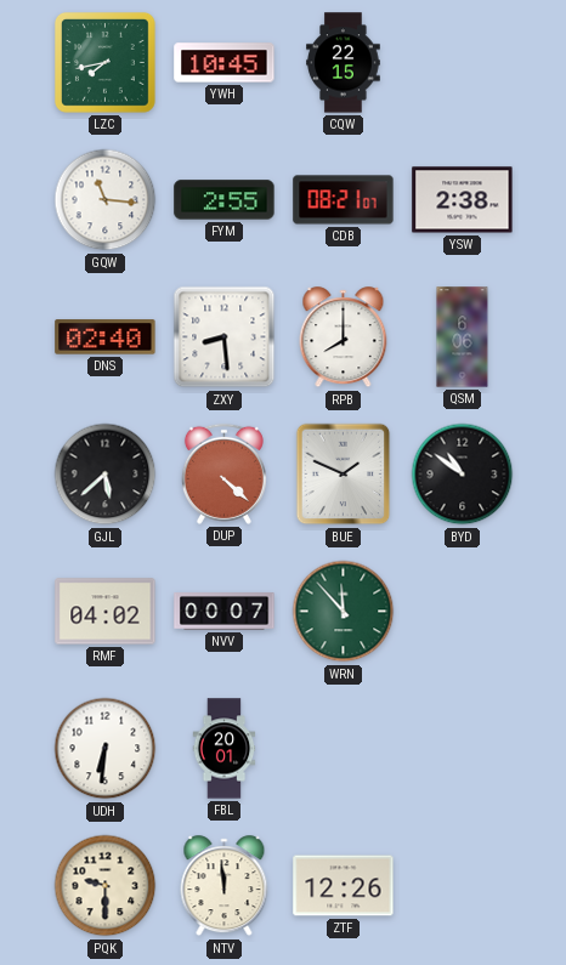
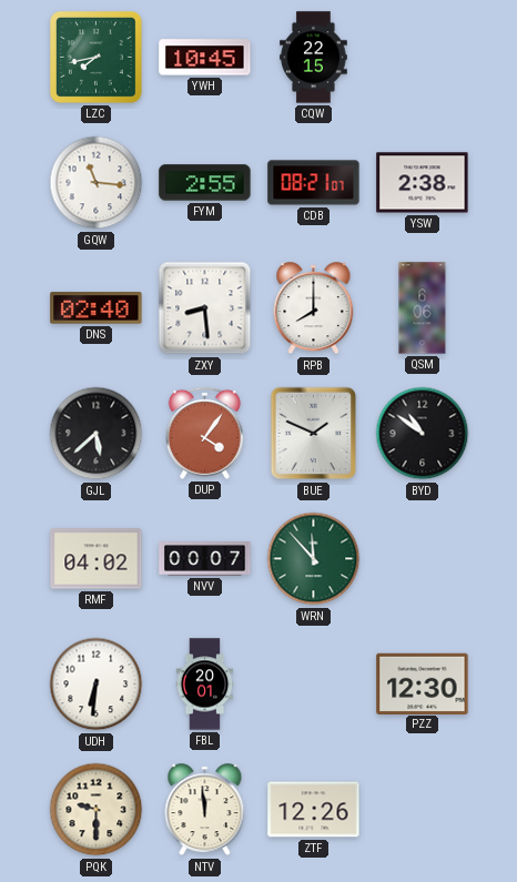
DUP: 4:22 -> 4:06 (204, 433)
PZZ: none -> 12:30 (423, 683)
